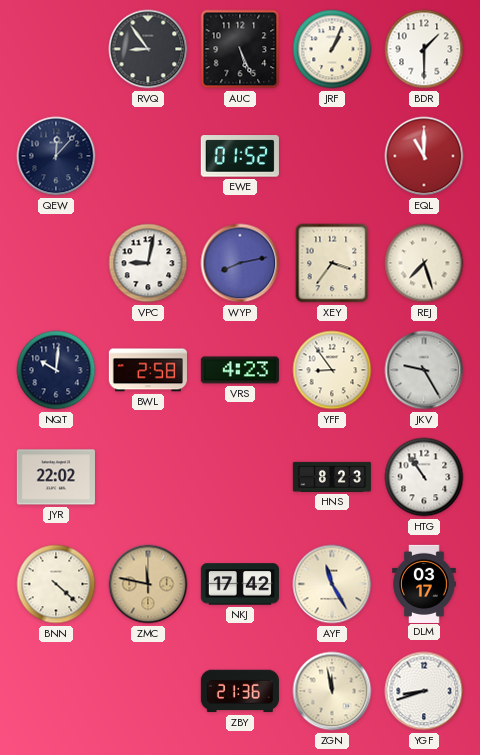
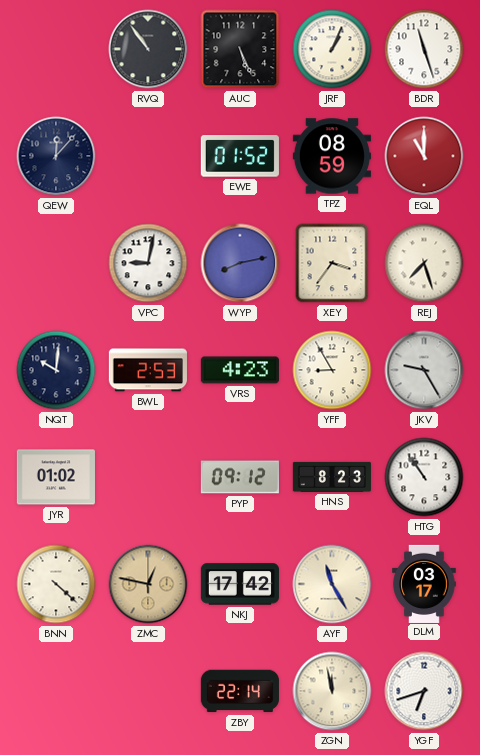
RVQ: 8:54 -> 10:54 (148, 49)
BDR: 1:30 -> 11:27 (424, 49)
TPZ: none -> 08:59 (332, 156)
BWL: 2:58 -> 2:53 (148, 370)
YFF: 8:54 -> 8:55 (332, 370)
JYR: 22:02 -> 01:02 (56, 477)
PYP: none -> 09:12 (240, 477)
ZMC: 11:47 -> 12:47 (148, 584)
ZBY: 21:36 -> 22:14 (240, 691)
YGF: 8:42 -> 6:42 (424, 691)
